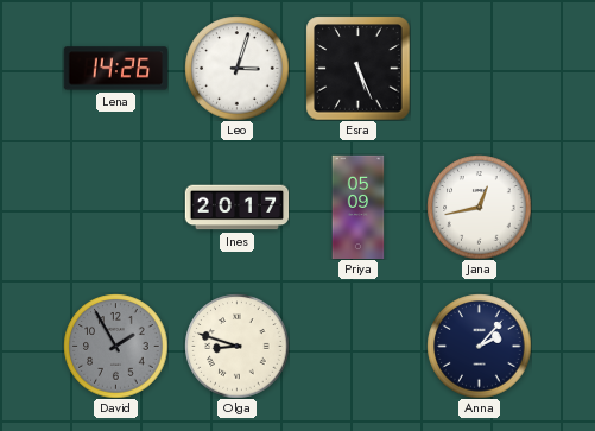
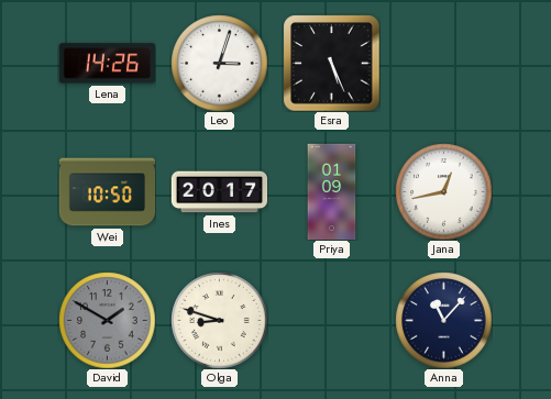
Wei: none -> 10:50 (107, 192)
Priya: 05:09 -> 01:09 (332, 191)
David: 1:55 -> 1:50 (107, 320)
Anna: 2:07 -> 11:07 (443, 320)
